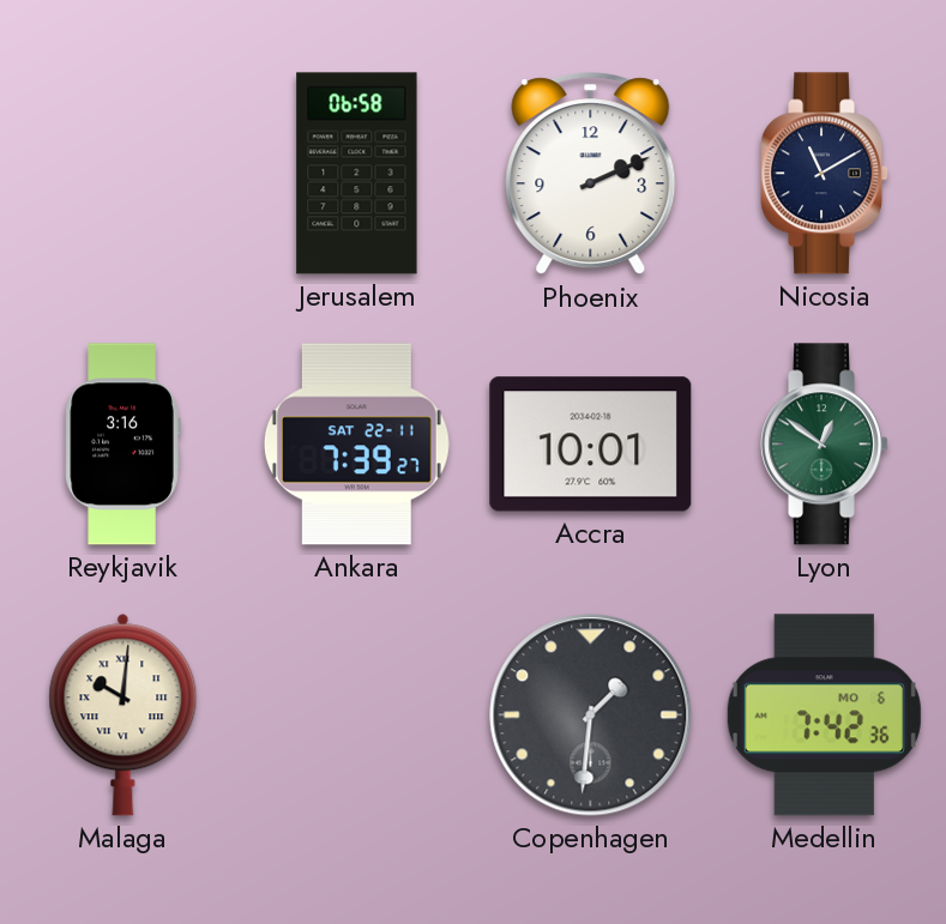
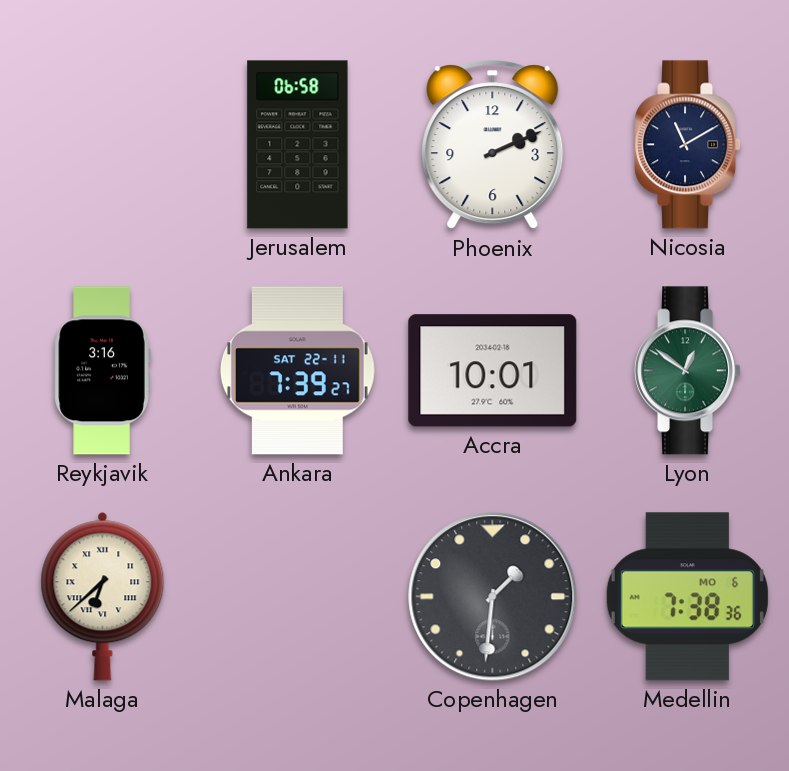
Malaga: 10:01 -> 6:38 (103, 596)
Medellin: 7:42 -> 7:38 (687, 597)
